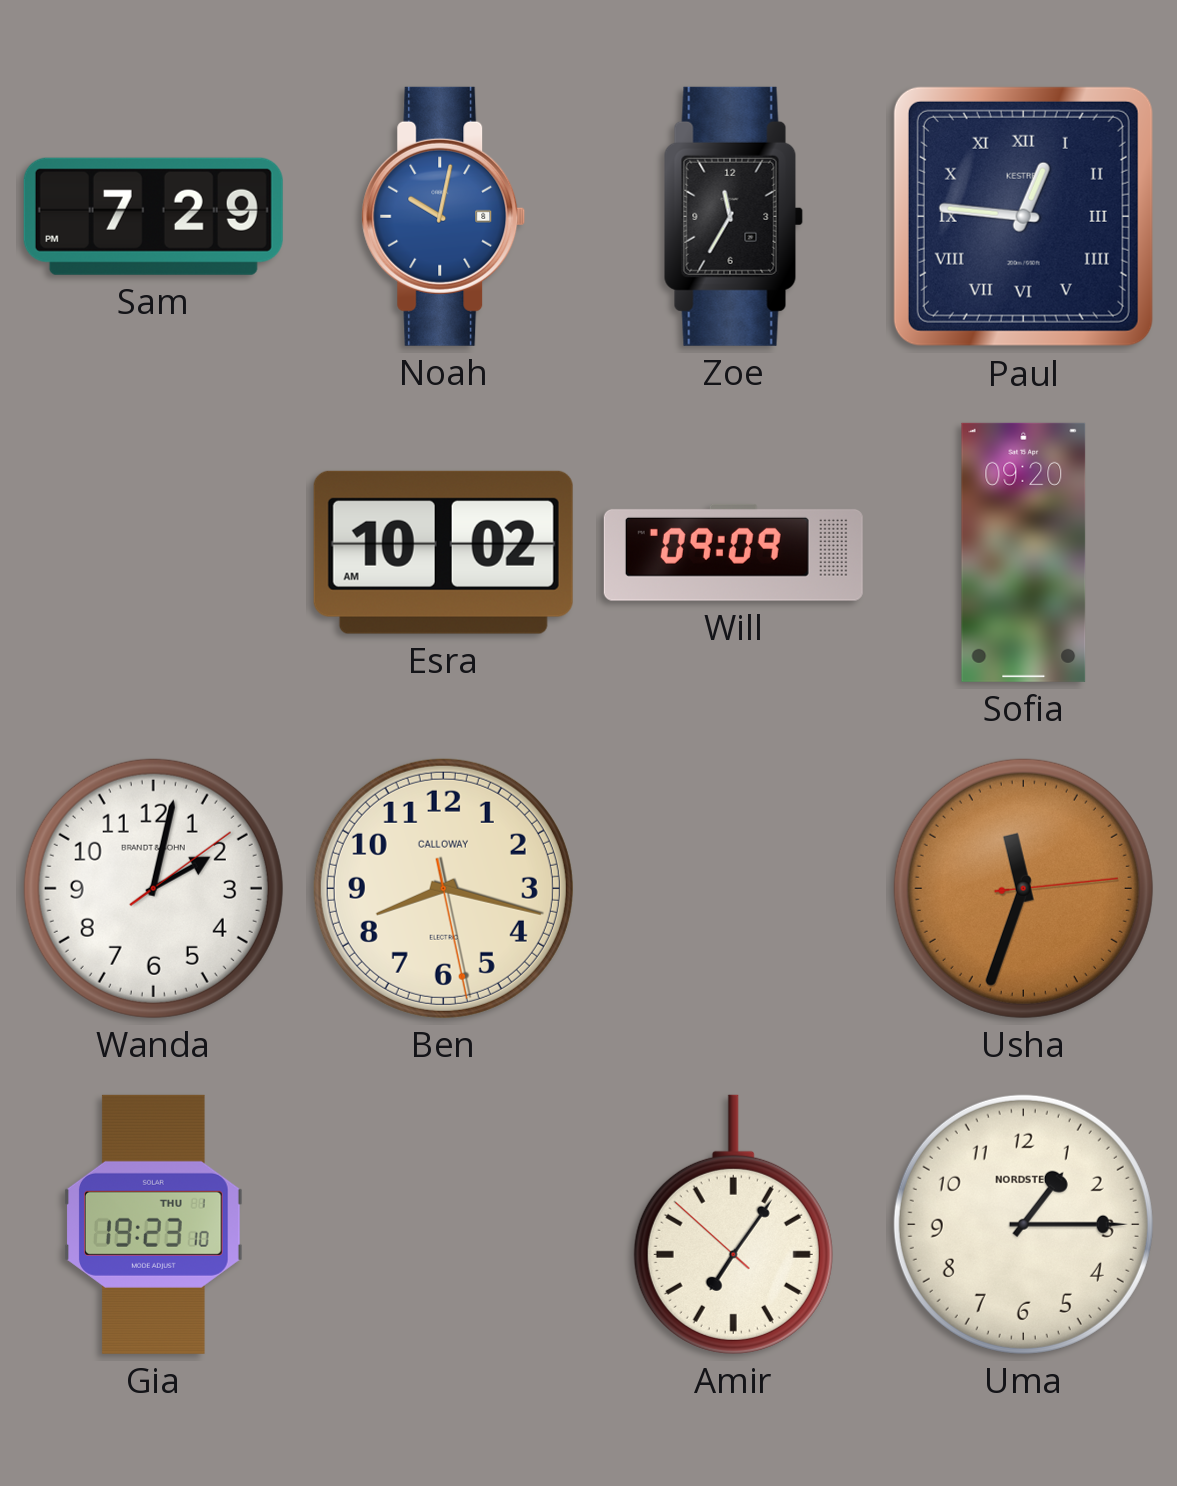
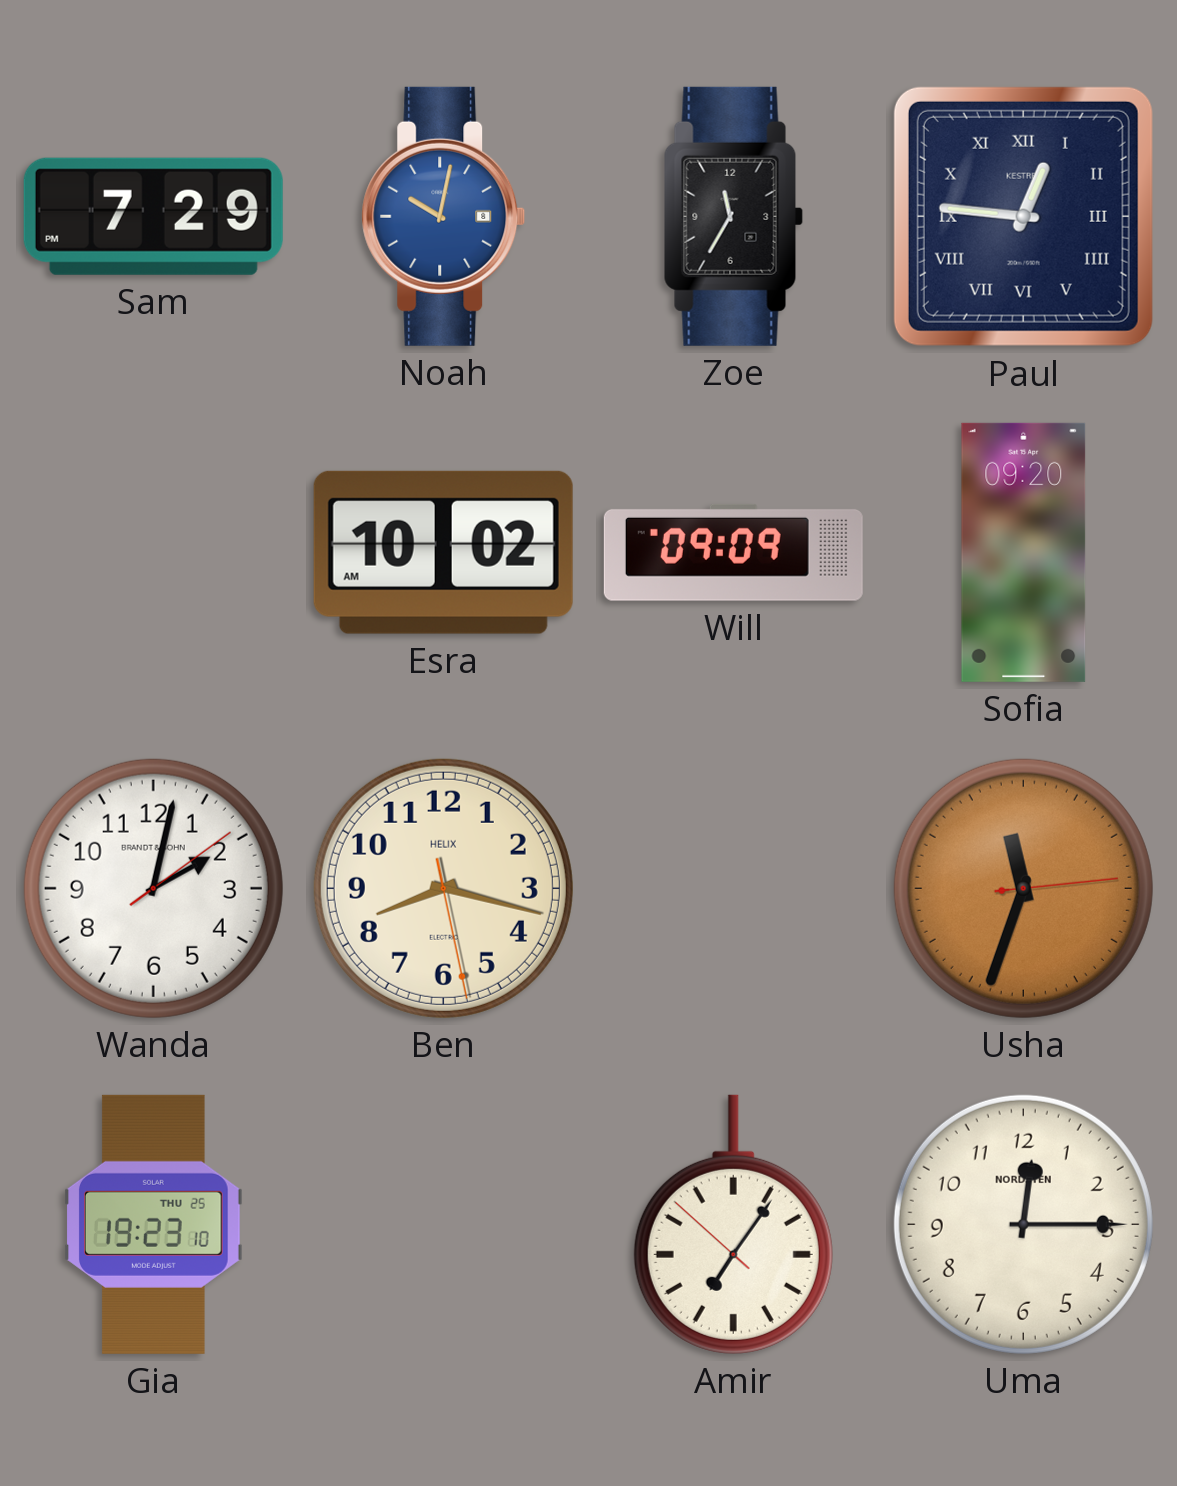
Ben brand: CALLOWAY -> HELIX (443, 888)
Gia date: THU 1 -> THU 25 (154, 1224)
Uma: 1:15 -> 12:15 (1023, 1224)
